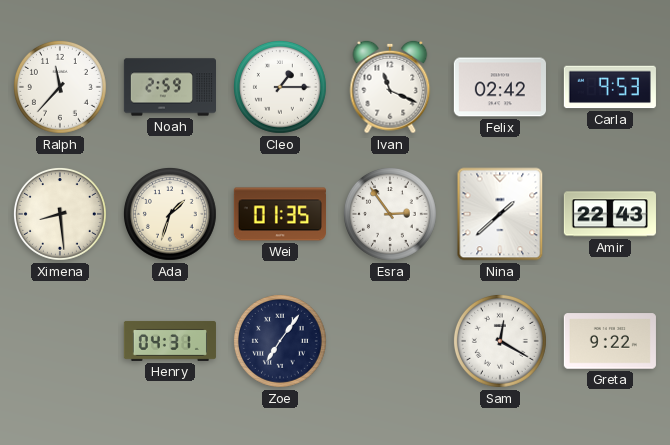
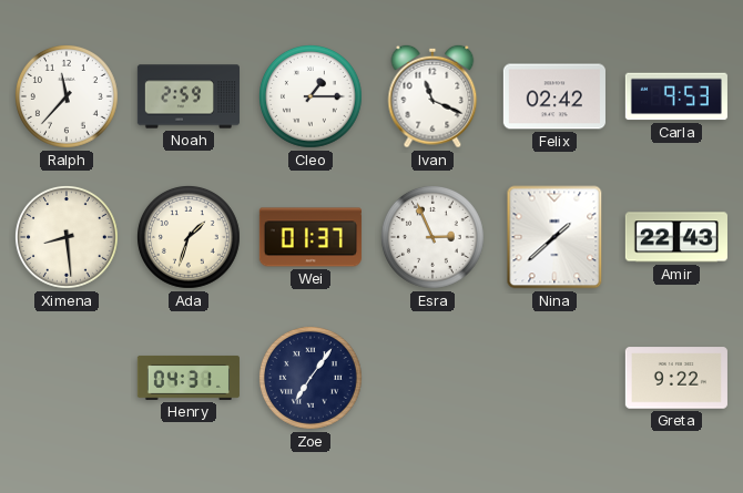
Wei: 01:35 -> 01:37 (311, 237)
Esra: 2:54 -> 2:56 (432, 237)
Sam: 12:20 -> none (500, 341)
